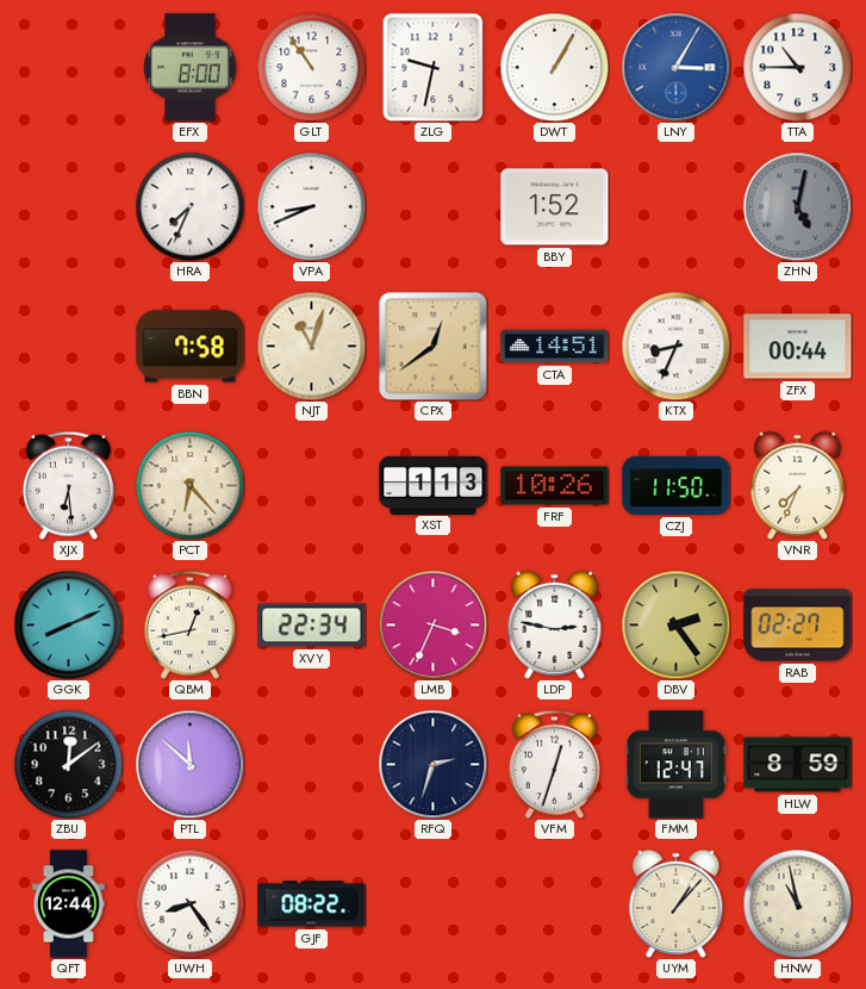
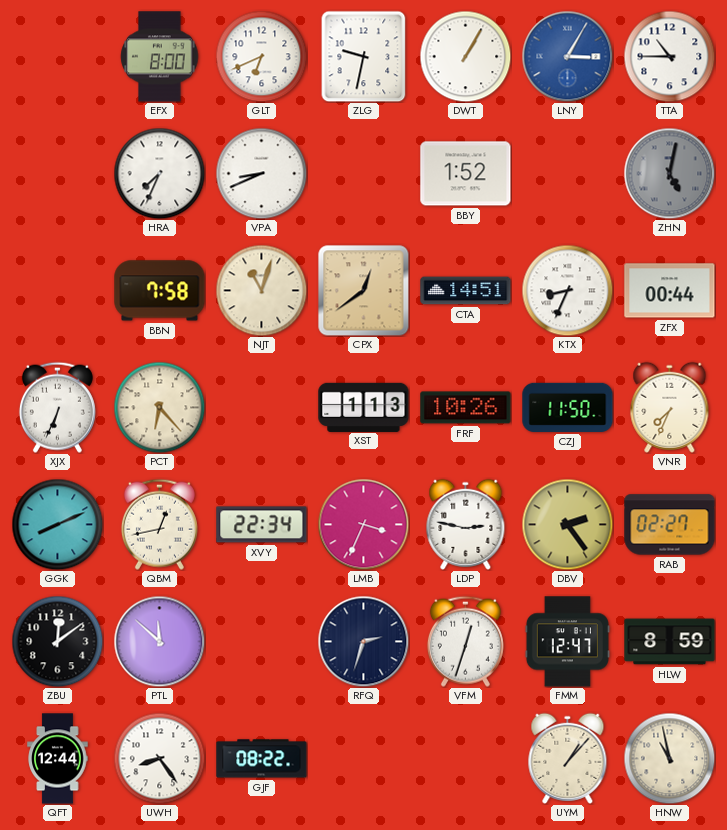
GLT: 10:54 -> 6:41 (261, 56)
XJX: 6:29 -> 6:34 (57, 407)
